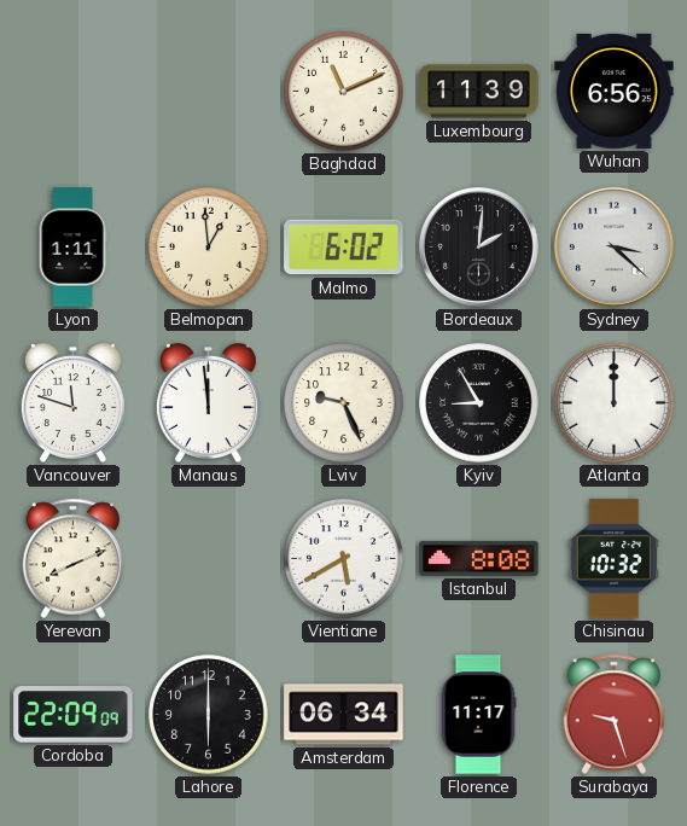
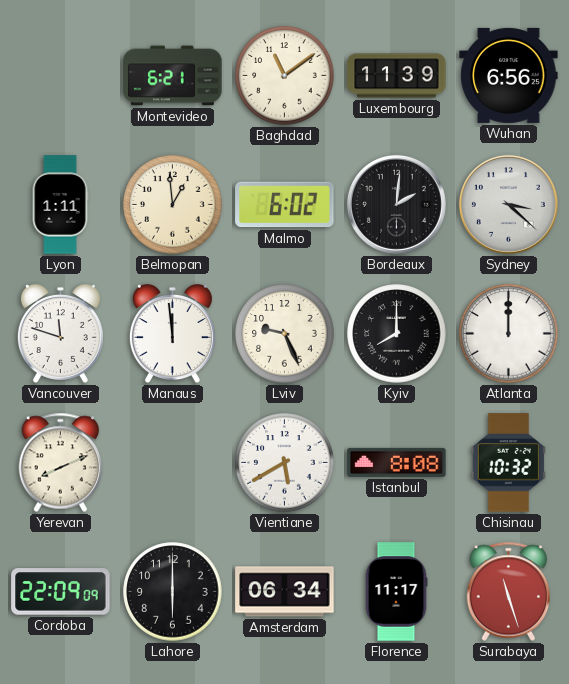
Montevideo: none -> 6:21 (173, 76)
Baghdad: 11:11 -> 11:09 (285, 76)
Kyiv: 8:55 -> 8:00 (397, 334)
Surabaya: 9:27 -> 11:27 (509, 592)
